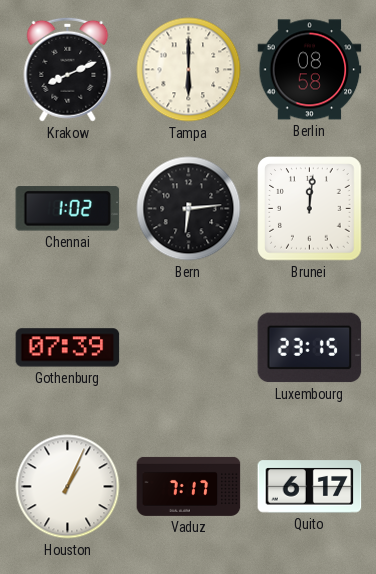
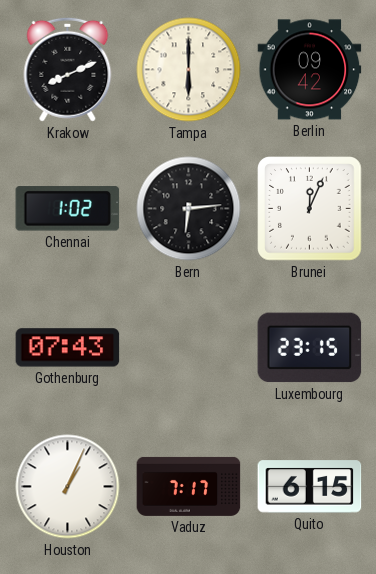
Berlin: 08:58 -> 09:42 (310, 70)
Brunei: 12:01 -> 12:04 (310, 209)
Gothenburg: 07:39 -> 07:43 (68, 348)
Quito: 6:17 -> 6:15 (310, 487)
